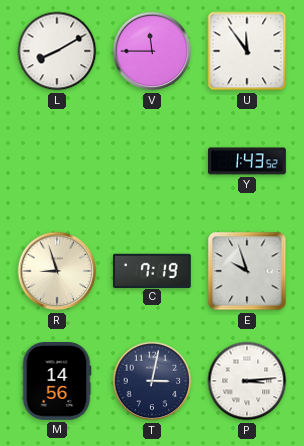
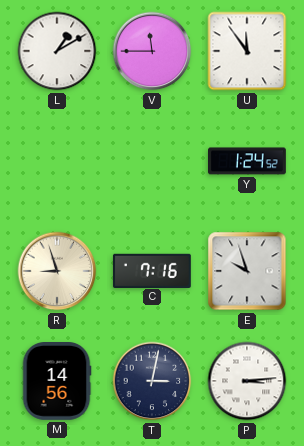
L: 8:10 -> 1:10 (57, 51)
Y: 1:43 -> 1:24 (248, 161)
C: 7:19 -> 7:16 (152, 270)
